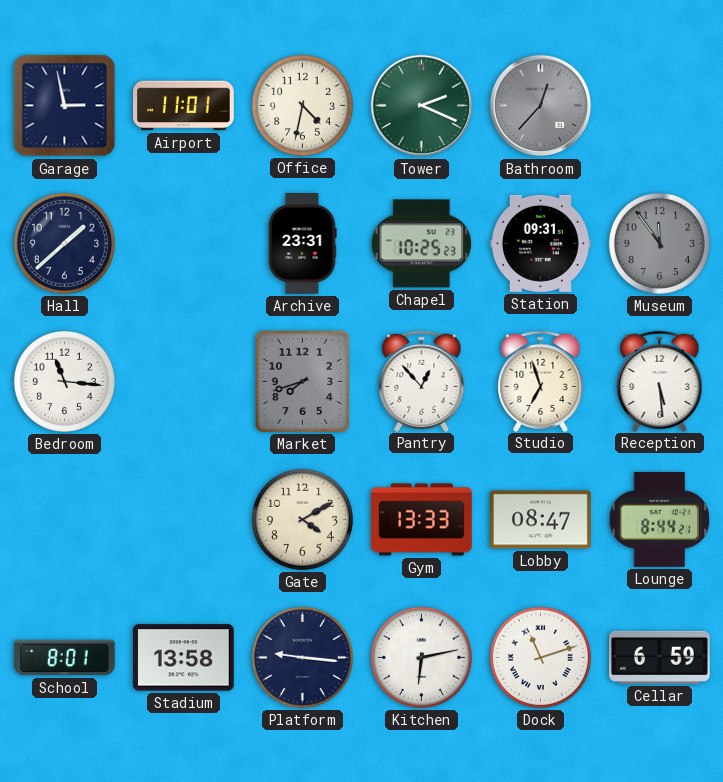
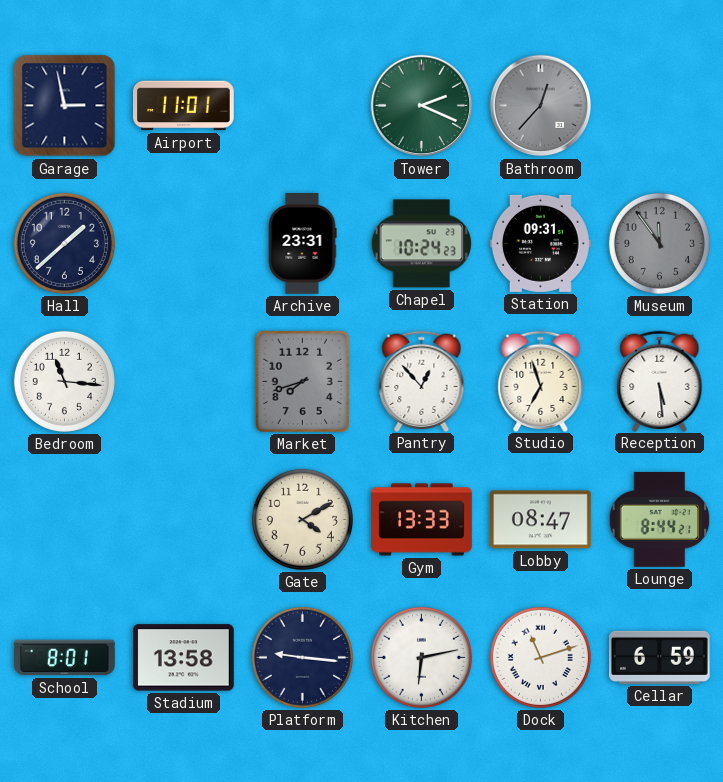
Office: 4:32 -> none (302, 105)
Chapel: 10:25 -> 10:24 (421, 244)
